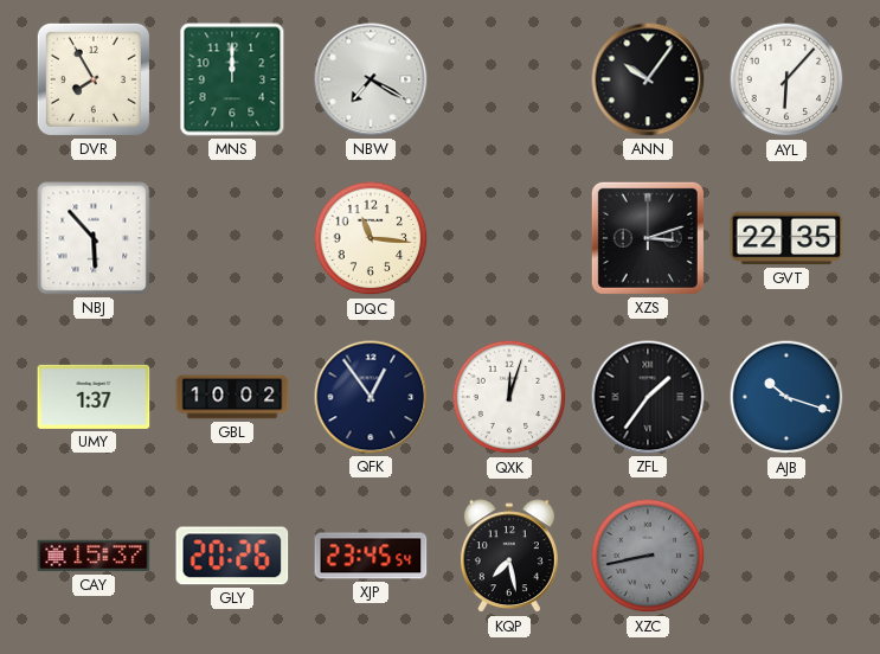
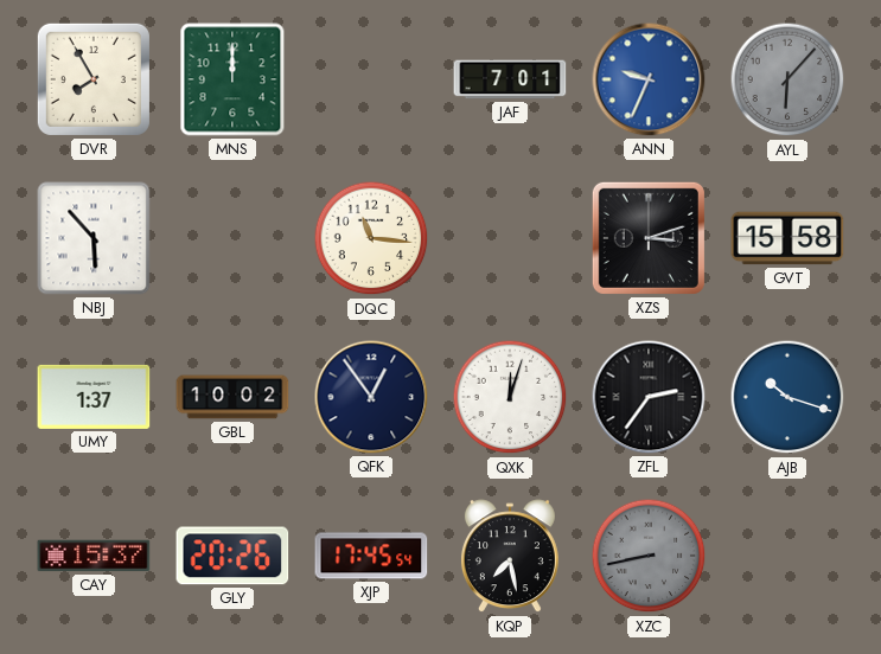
NBW: 7:20 -> none (371, 79)
JAF: none -> 7:01 (510, 79)
ANN: 10:06 -> 9:34 (649, 79)
ANN dial: black -> blue (649, 79)
AYL dial: white -> grey (787, 79)
GVT: 22:35 -> 15:58 (787, 238)
ZFL: 1:36 -> 2:36 (649, 397)
XJP: 23:45 -> 17:45 (371, 556)
